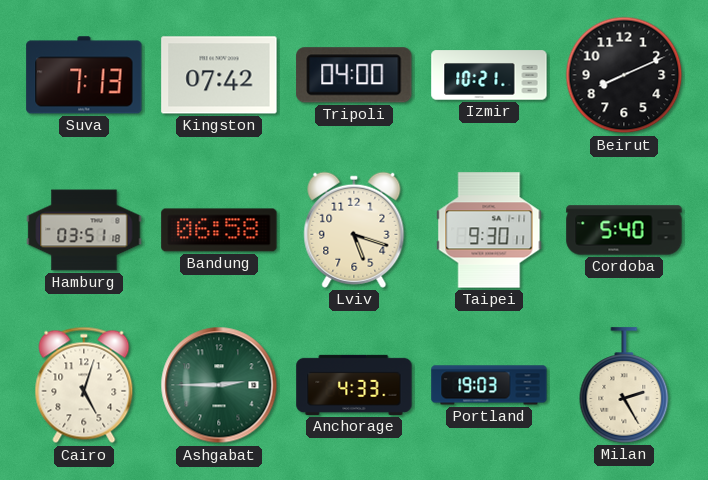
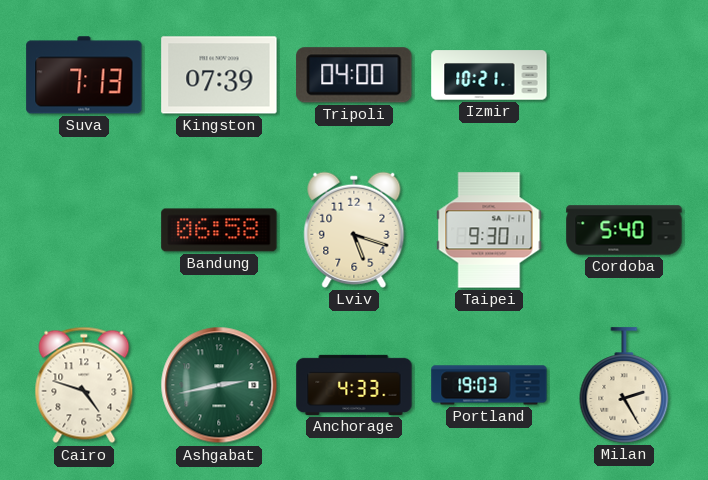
Kingston: 07:42 -> 07:39 (219, 75)
Beirut: 8:11 -> none (624, 75)
Hamburg: 03:51 -> none (84, 230)
Cairo: 5:03 -> 4:48 (84, 385)
Ashgabat: 2:45 -> 2:43 (219, 385)
